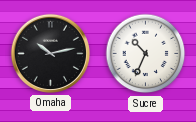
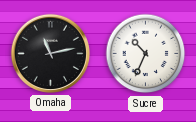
Omaha: 10:13 -> 11:13 (50, 53)
